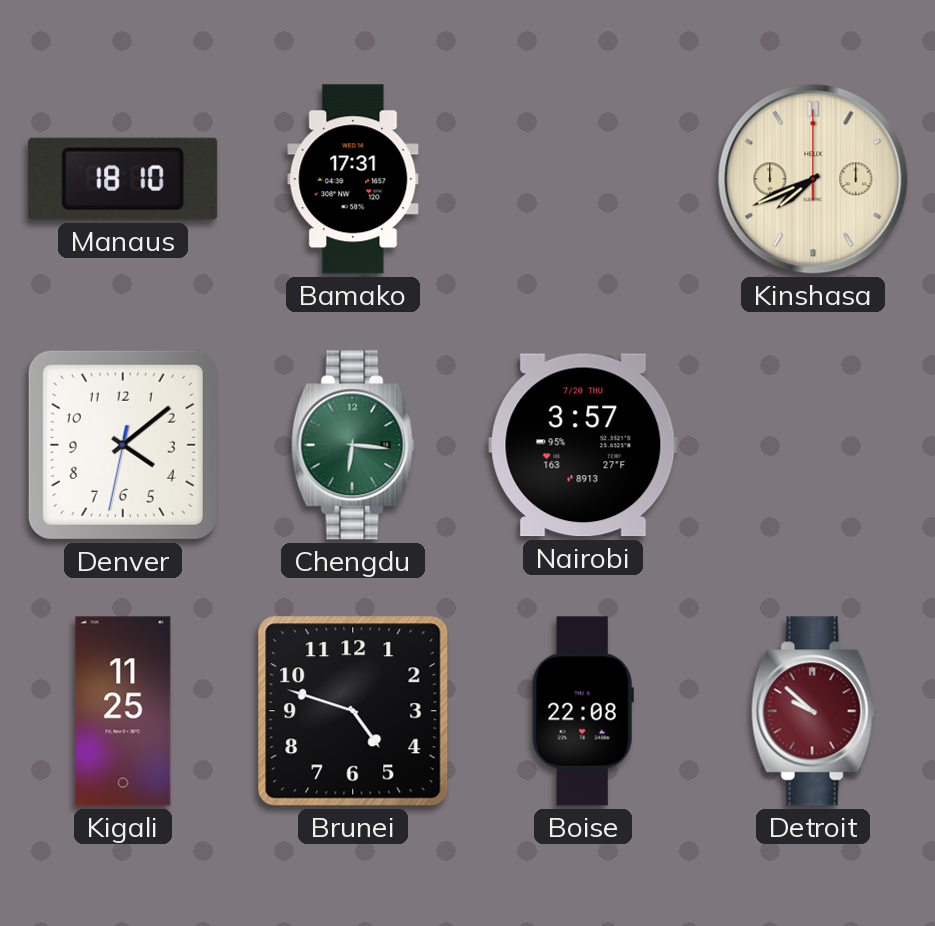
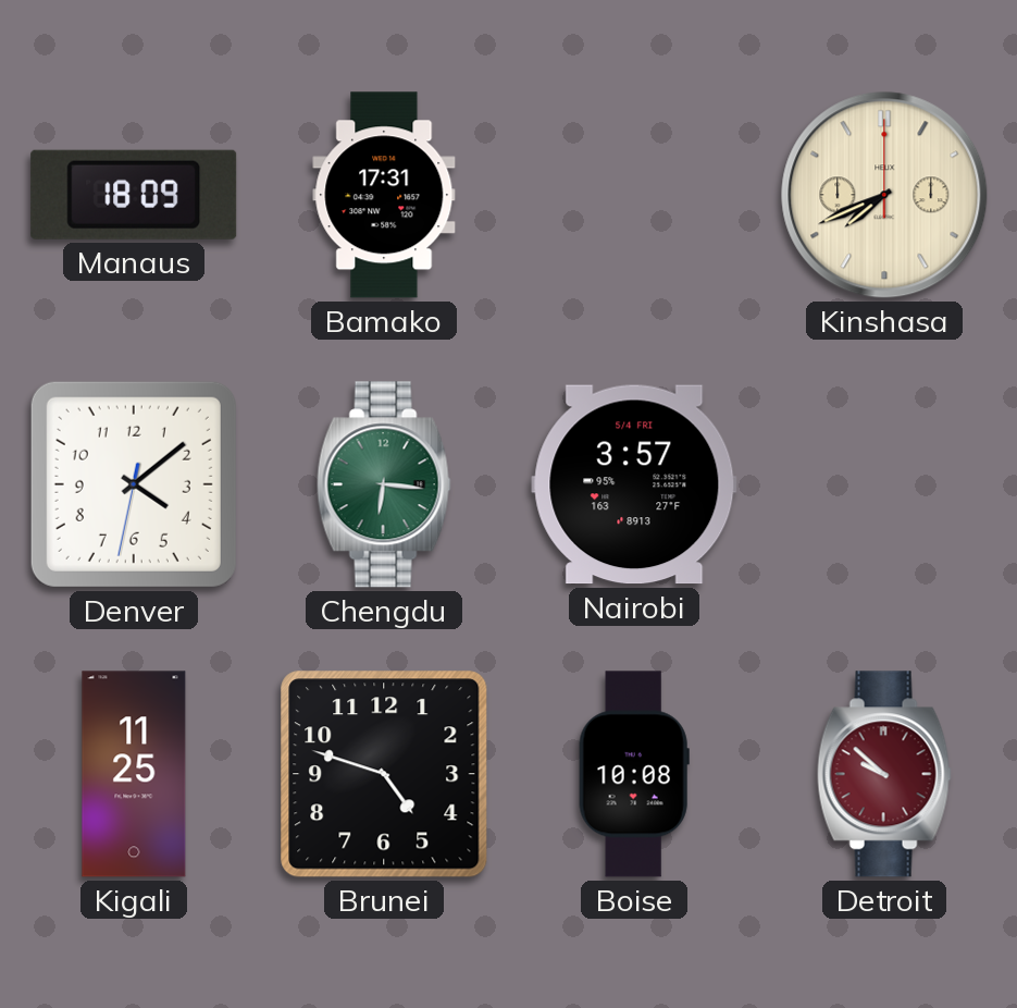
Manaus: 18:10 -> 18:09 (134, 195)
Nairobi date: 7/20 THU -> 5/4 FRI (634, 484)
Boise: 22:08 -> 10:08 (634, 774)
